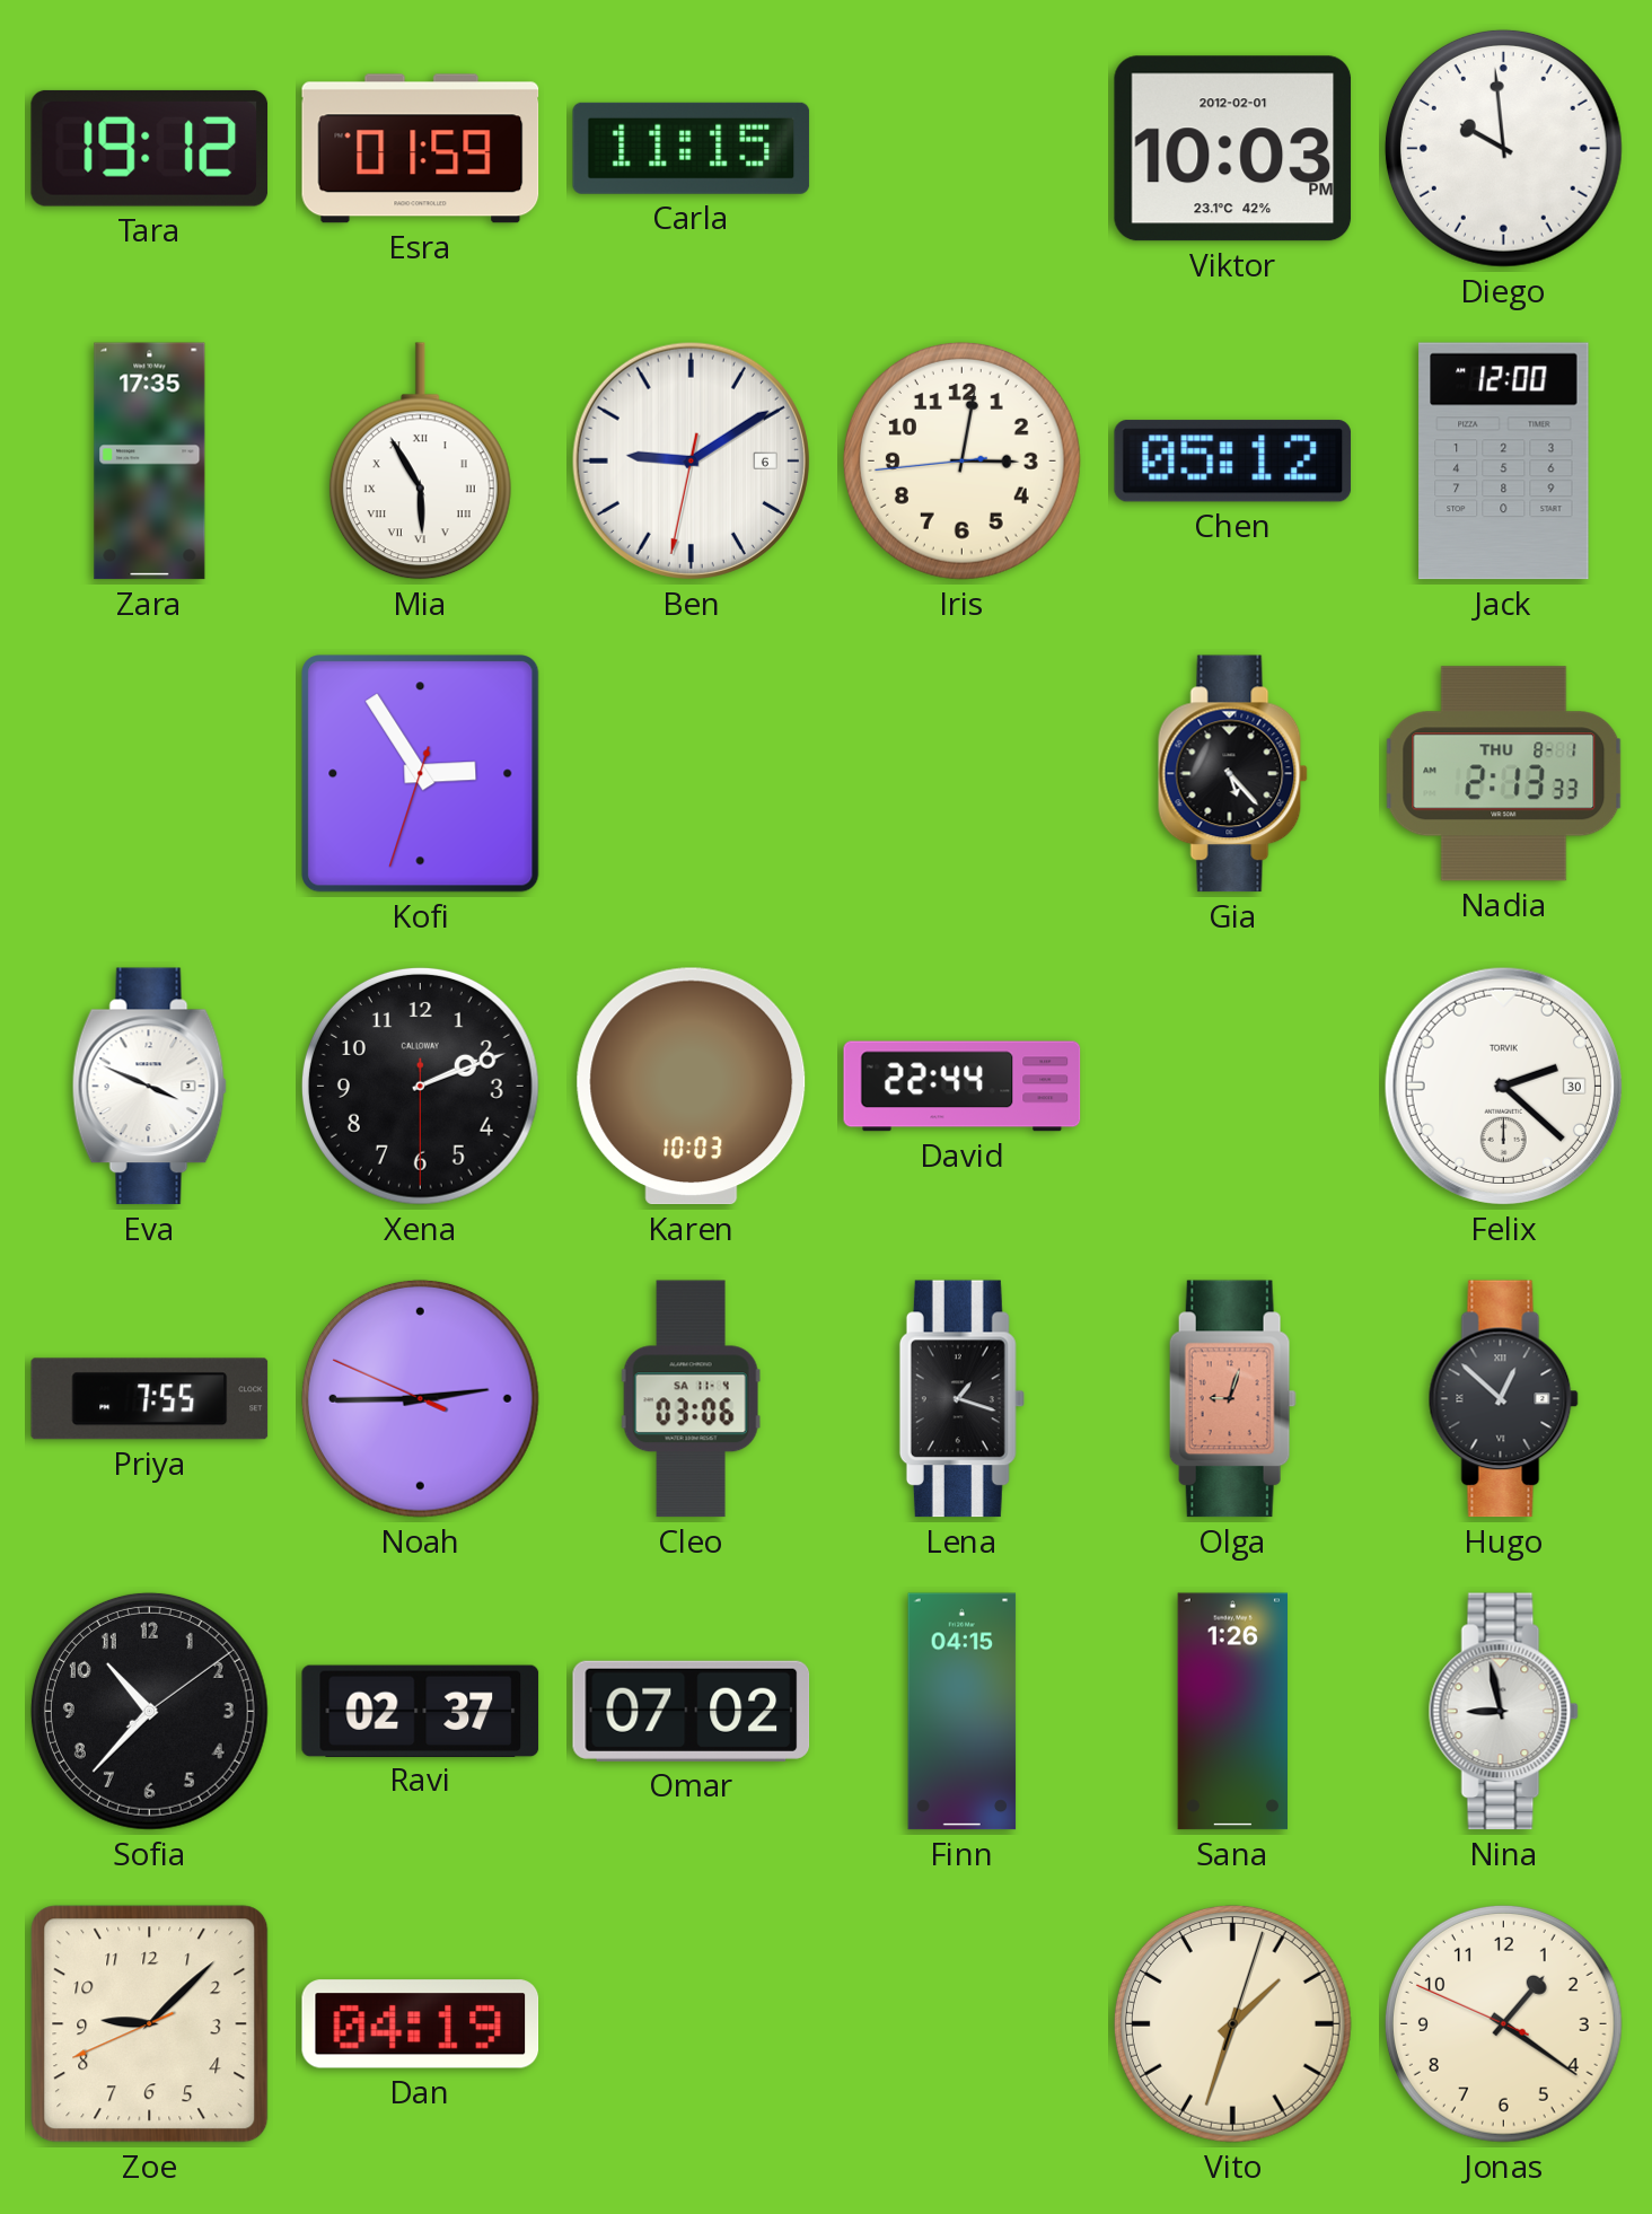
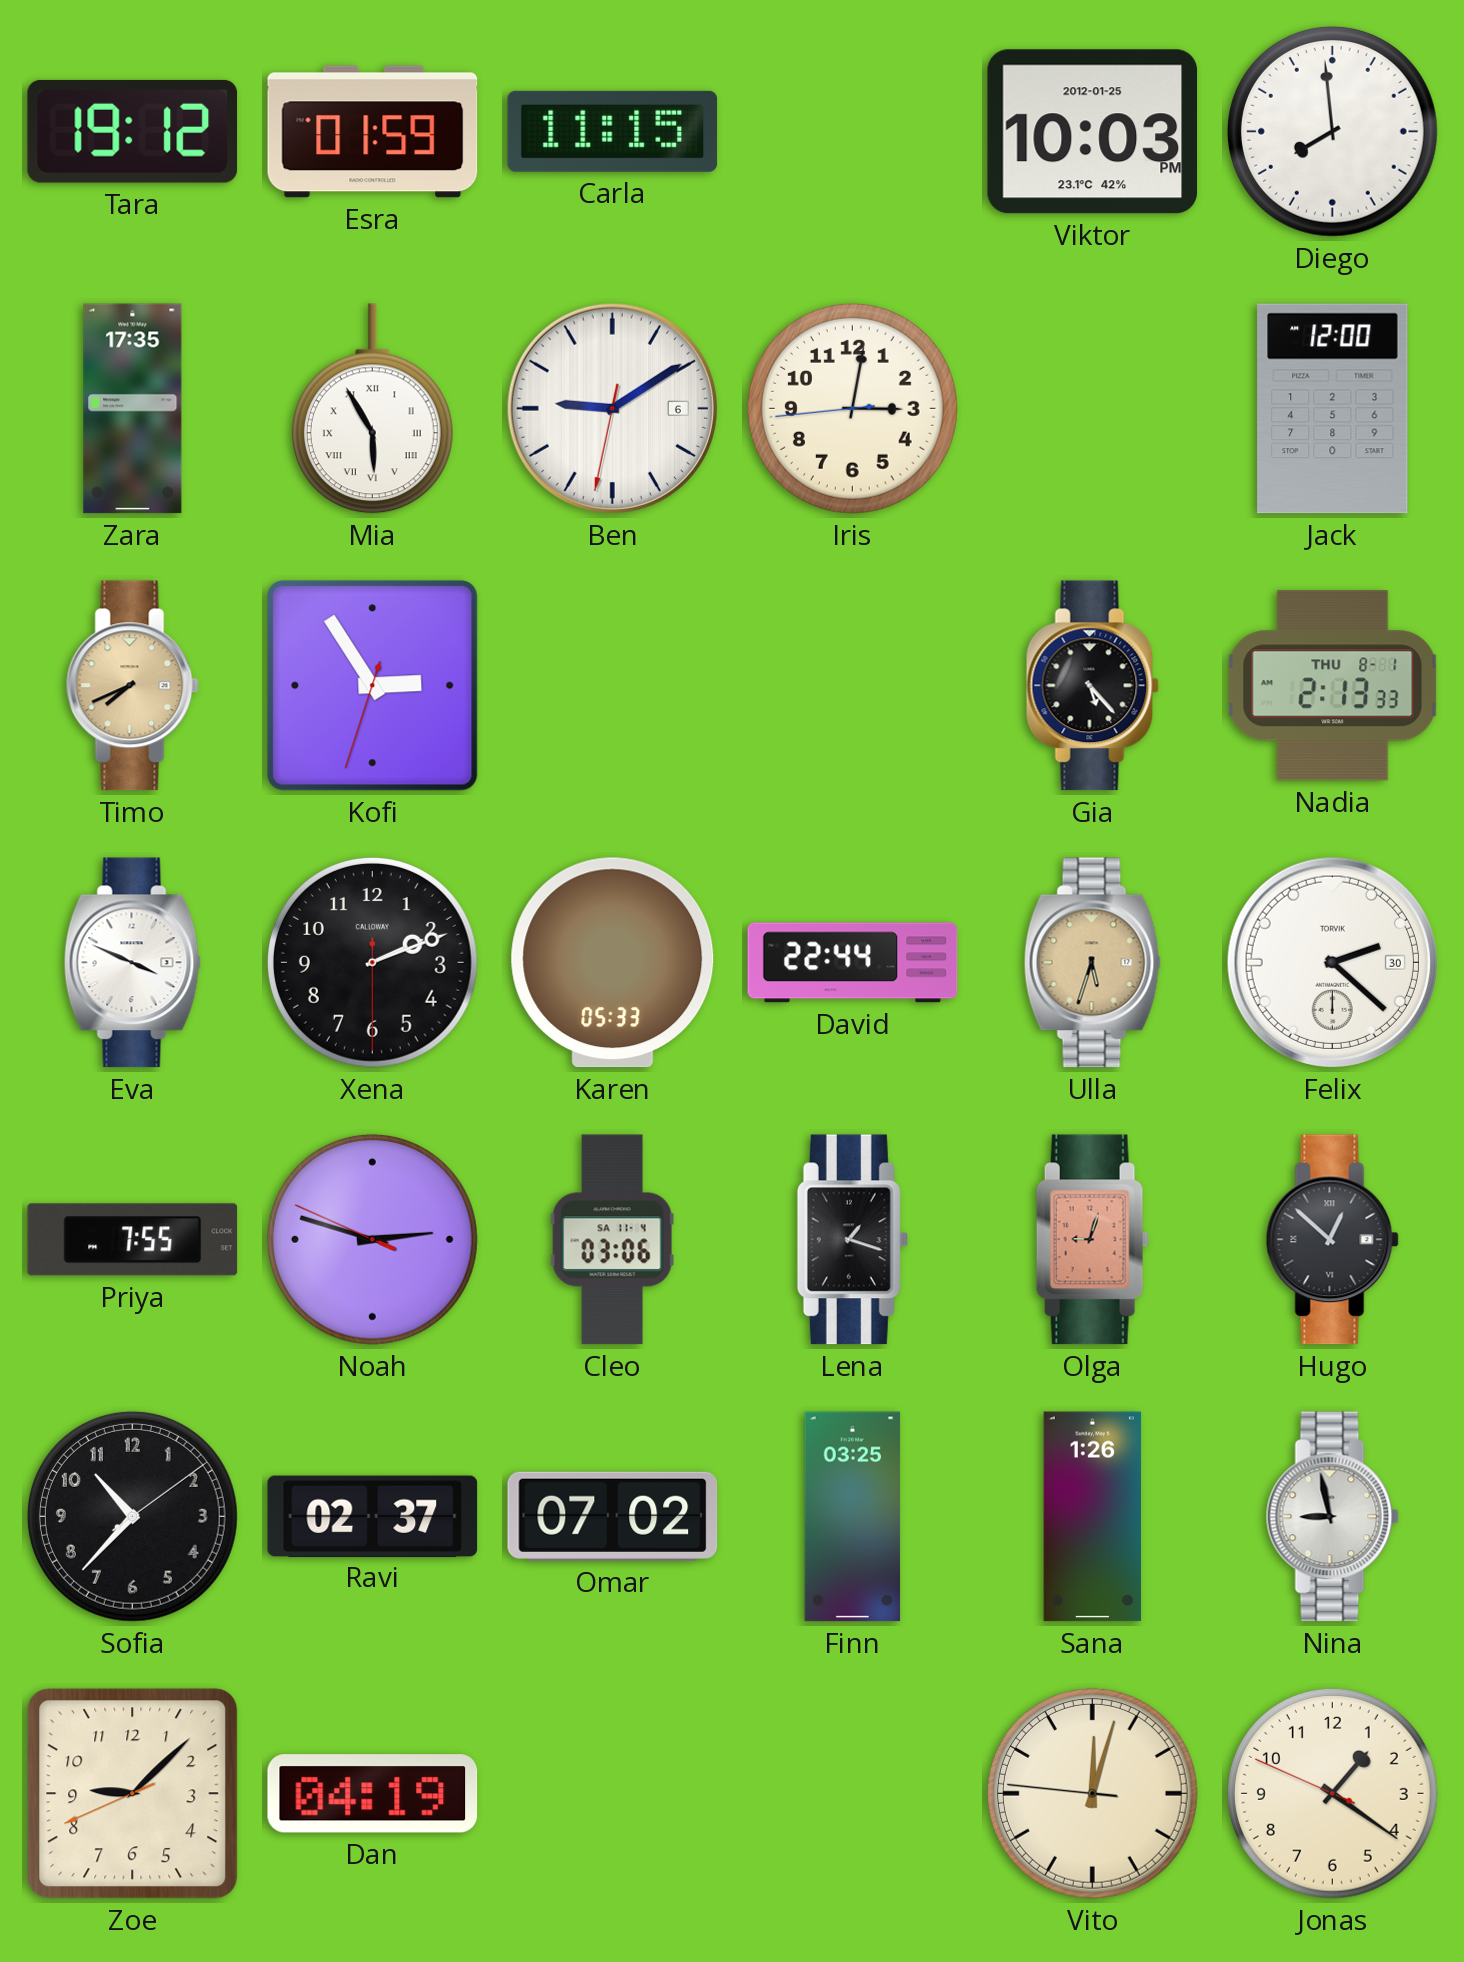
Viktor date: 2012-02-01 -> 2012-01-25 (1093, 132)
Diego: 9:59 -> 7:59 (1332, 131)
Chen: 05:12 -> none (1233, 462)
Timo: none -> 7:41 (132, 686)
Karen: 10:03 -> 05:33 (613, 963)
Ulla: none -> 5:33 (1092, 963)
Noah: 2:44 -> 2:47 (372, 1239)
Finn: 04:15 -> 03:25 (853, 1517)
Vito: 1:33 -> 12:02 (1092, 1793)
